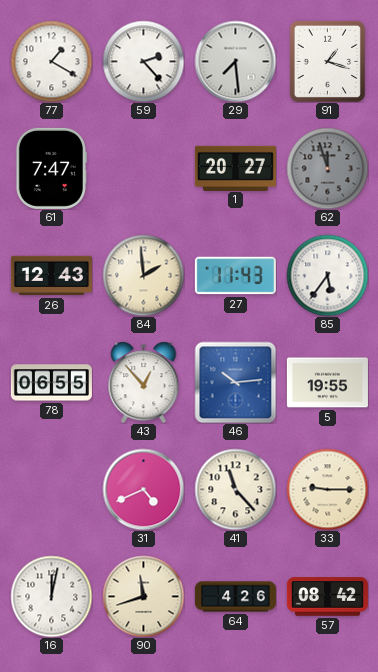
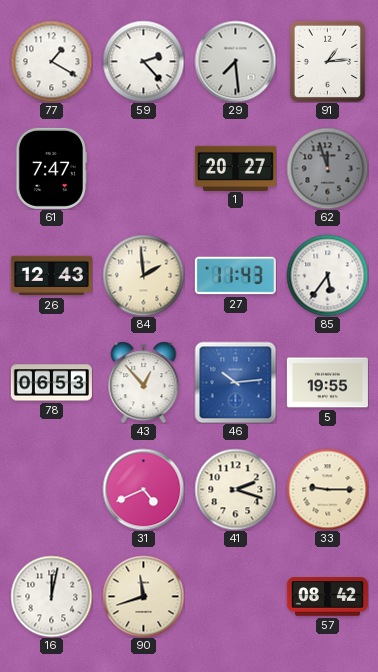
91: 1:18 -> 1:14 (327, 61)
78: 06:55 -> 06:53 (51, 383)
41: 11:23 -> 2:18 (235, 489)
64: 4:26 -> none (235, 597)
